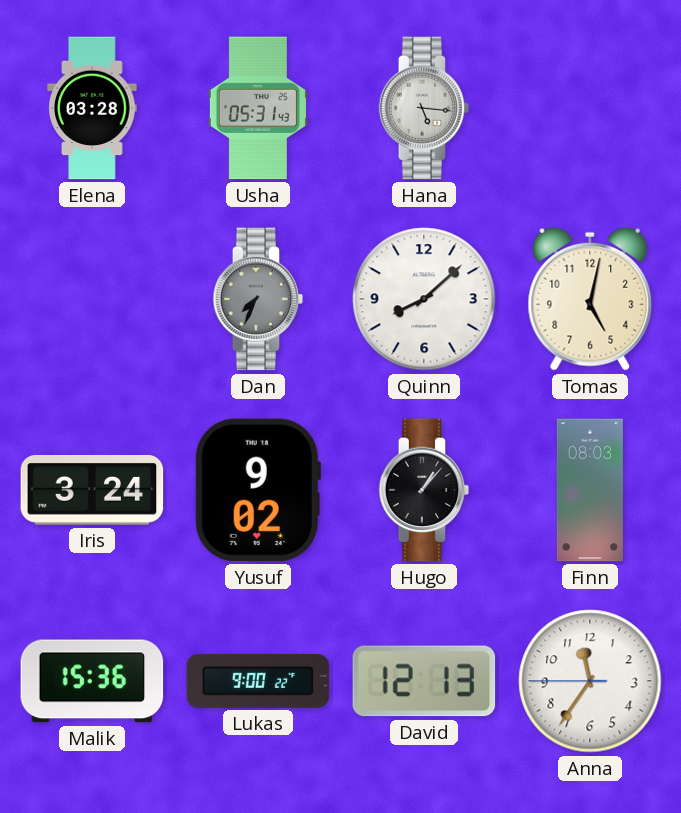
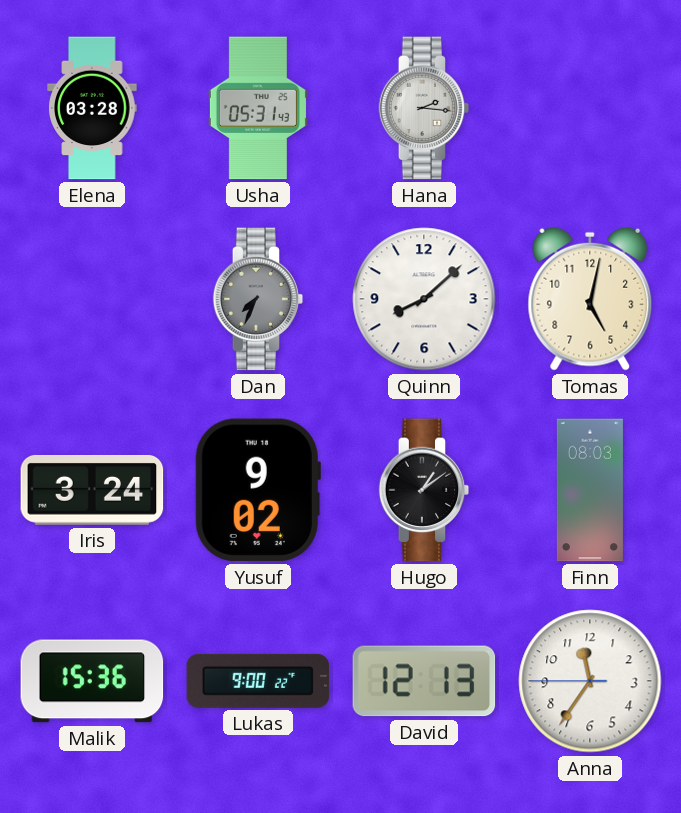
Hana: 5:16 -> 2:16 (424, 108)
Hugo: 1:07 -> 1:09 (424, 490)
